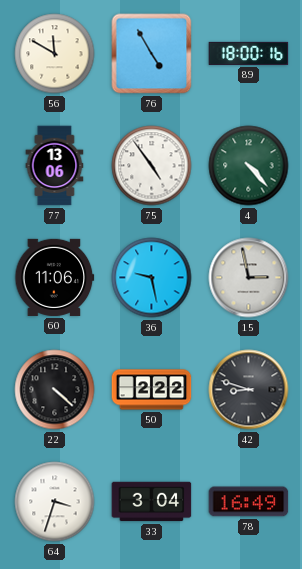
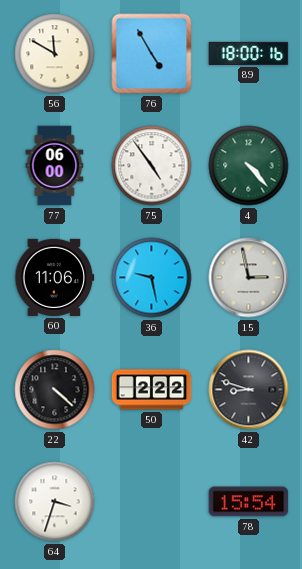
77: 13:06 -> 06:00 (55, 166)
33: 3:04 -> none (152, 502)
78: 16:49 -> 15:54 (249, 502)
